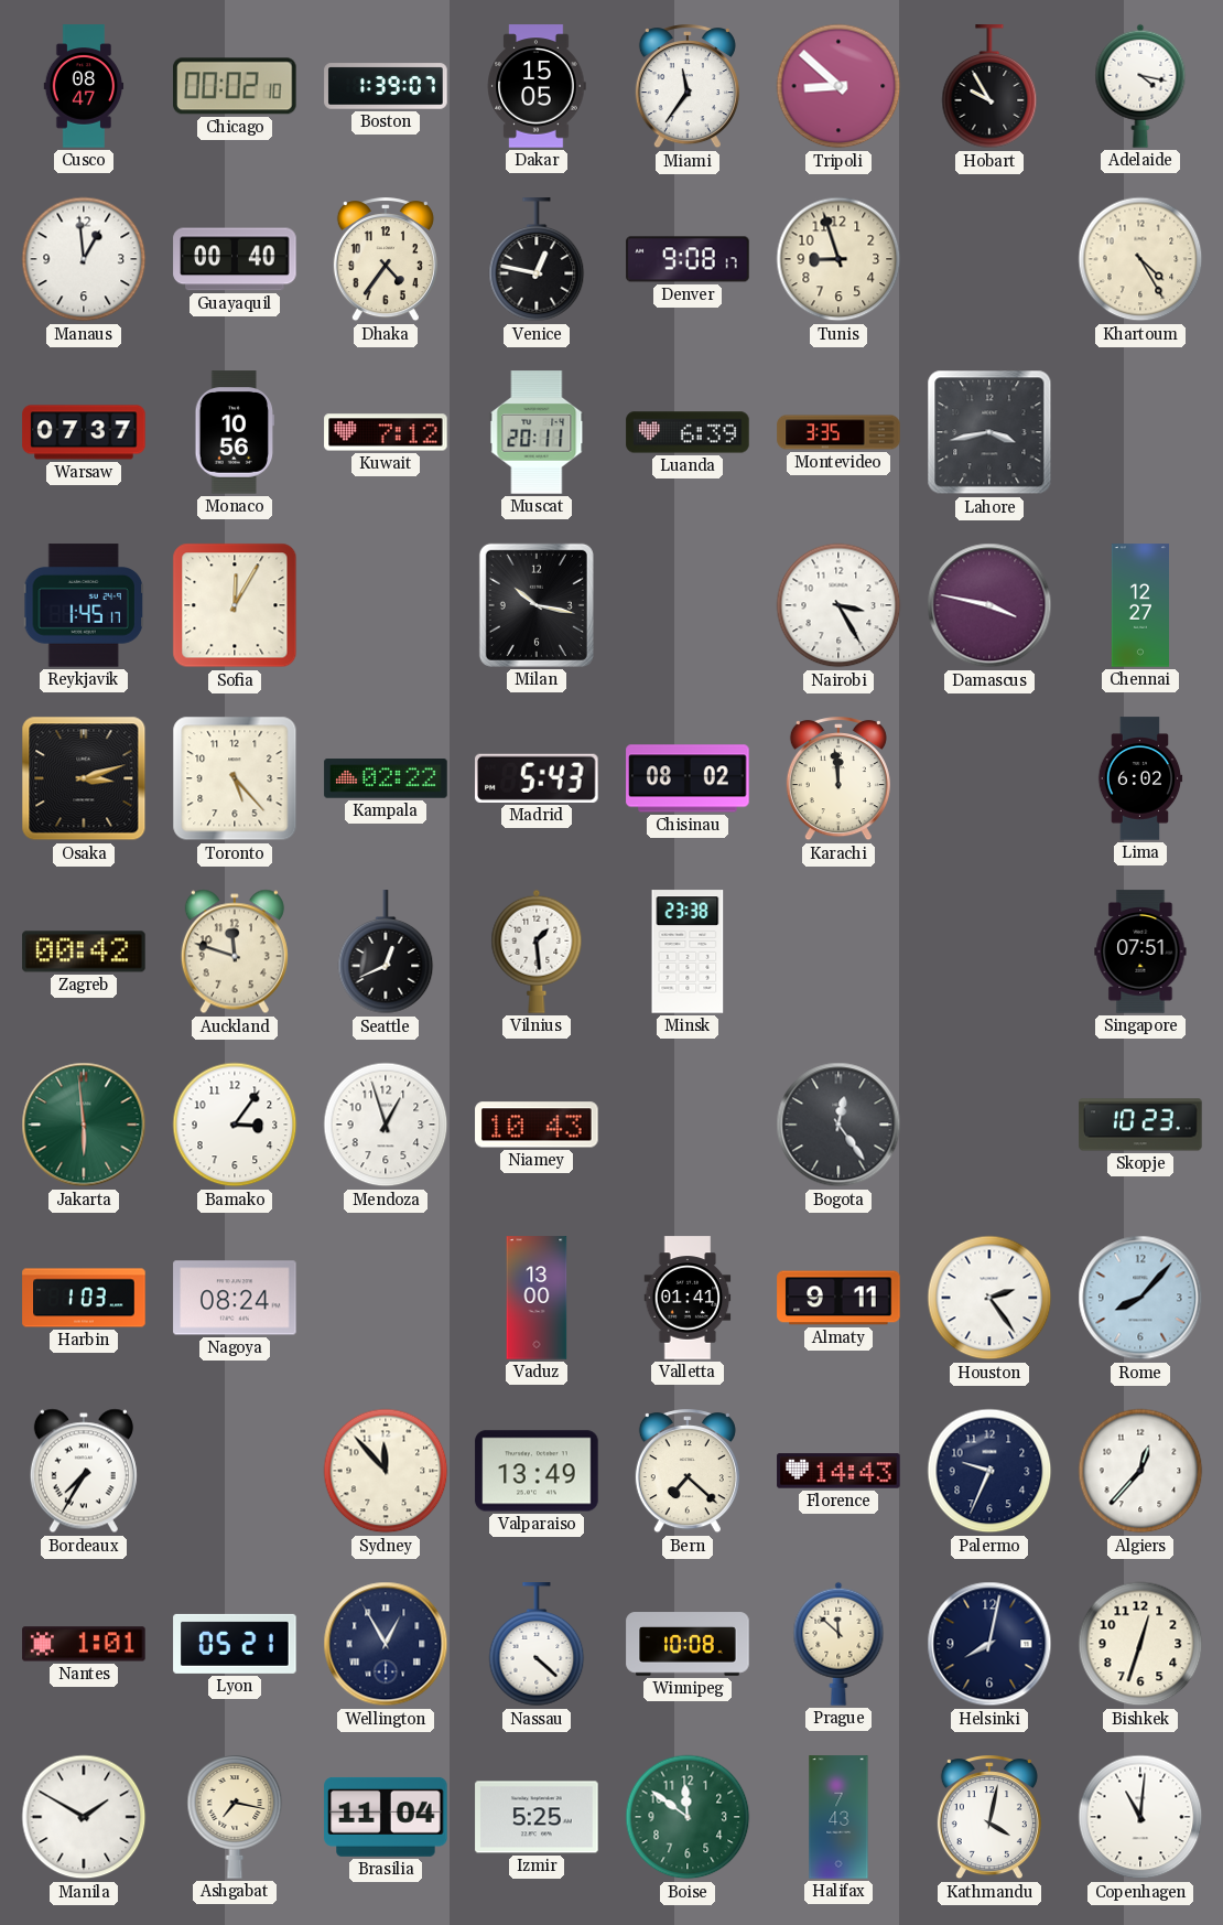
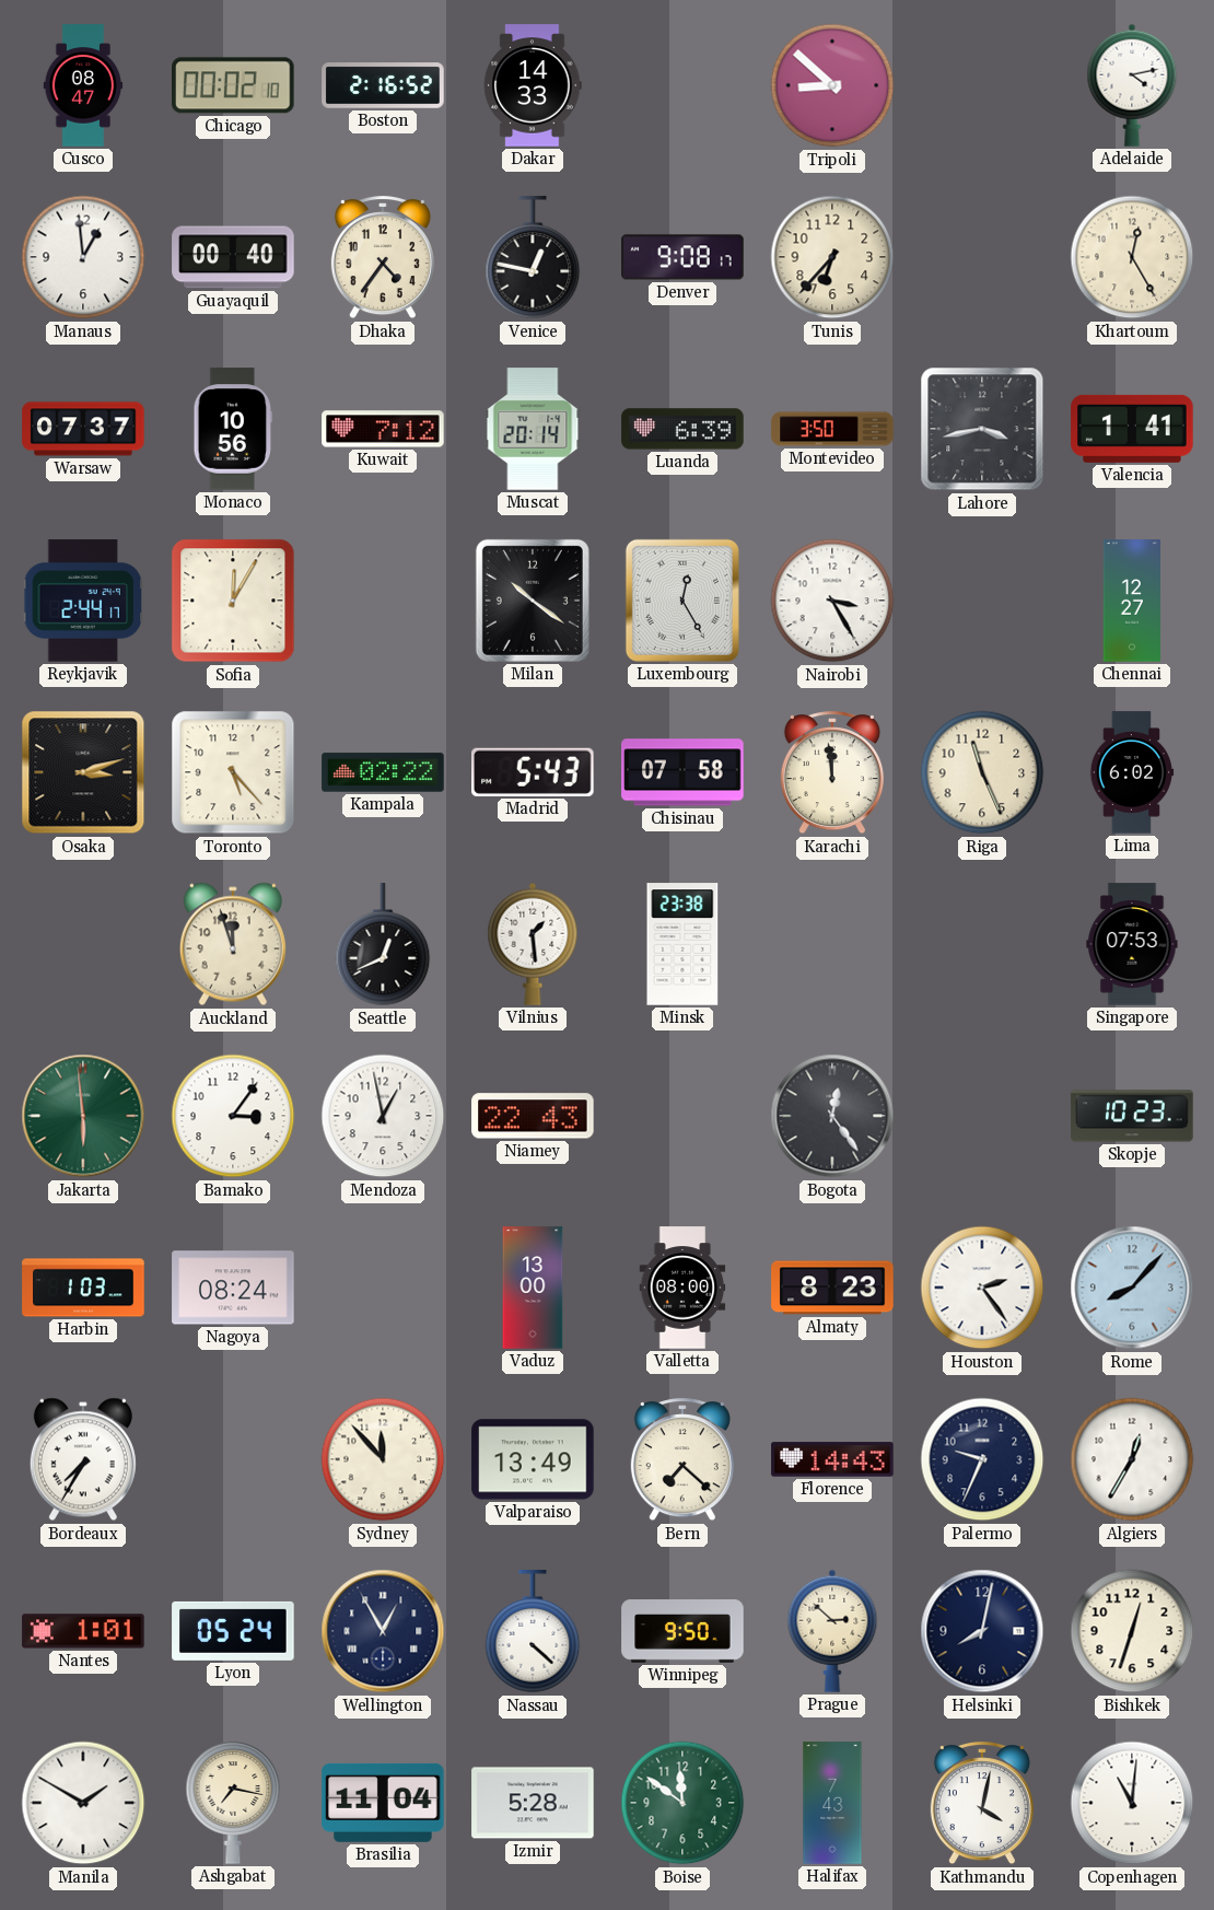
Boston: 1:39 -> 2:16 (383, 85)
Dakar: 15:05 -> 14:33 (533, 85)
Miami: 11:36 -> none (688, 87)
Hobart: 9:55 -> none (989, 87)
Adelaide: 4:17 -> 4:13 (1132, 85)
Tunis: 8:57 -> 6:37 (832, 257)
Khartoum: 4:25 -> 12:25 (1132, 257)
Muscat: 20:11 -> 20:14 (533, 429)
Montevideo: 3:35 -> 3:50 (832, 429)
Valencia: none -> 1:41 (1132, 429)
Reykjavik: 1:45 -> 2:44 (82, 601)
Milan: 10:17 -> 10:21 (533, 601)
Luxembourg: none -> 12:25 (682, 601)
Damascus: 3:47 -> none (989, 605)
Chisinau: 08:02 -> 07:58 (682, 772)
Riga: none -> 11:26 (982, 772)
Zagreb: 00:42 -> none (84, 951)
Auckland: 11:48 -> 11:57 (233, 944)
Singapore: 07:51 -> 07:53 (1132, 944)
Mendoza: 12:57 -> 12:58 (383, 1116)
Niamey: 10:43 -> 22:43 (533, 1116)
Valletta: 01:41 -> 08:00 (682, 1288)
Almaty: 9:11 -> 8:23 (832, 1288)
Algiers: 12:37 -> 12:35 (1132, 1459)
Lyon: 05:21 -> 05:24 (233, 1631)
Winnipeg: 10:08 -> 9:50 (682, 1631)
Prague: 11:52 -> 2:52 (832, 1631)
Izmir: 5:25 -> 5:28 (533, 1803)
